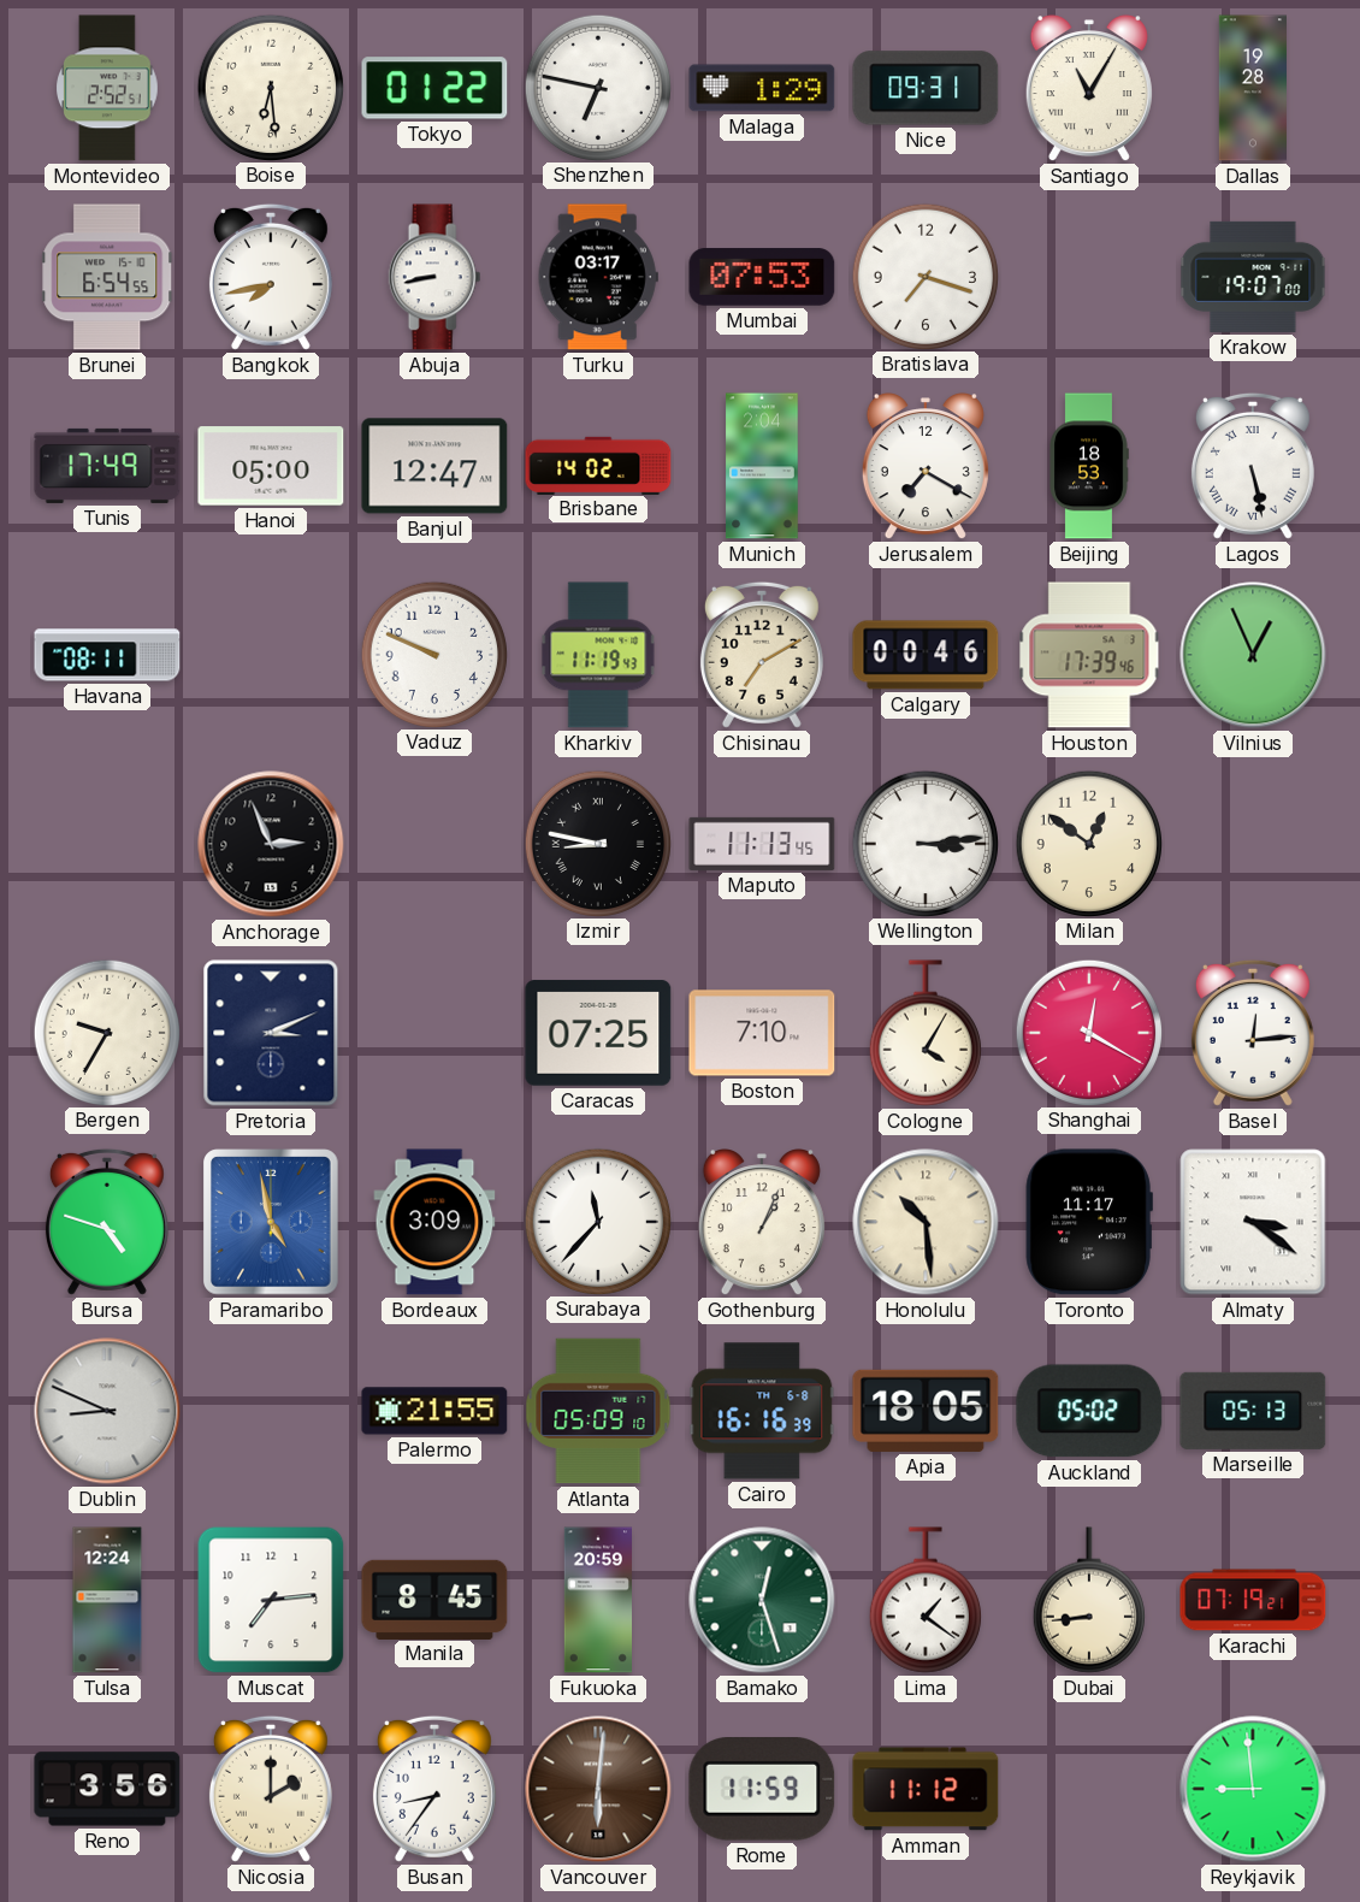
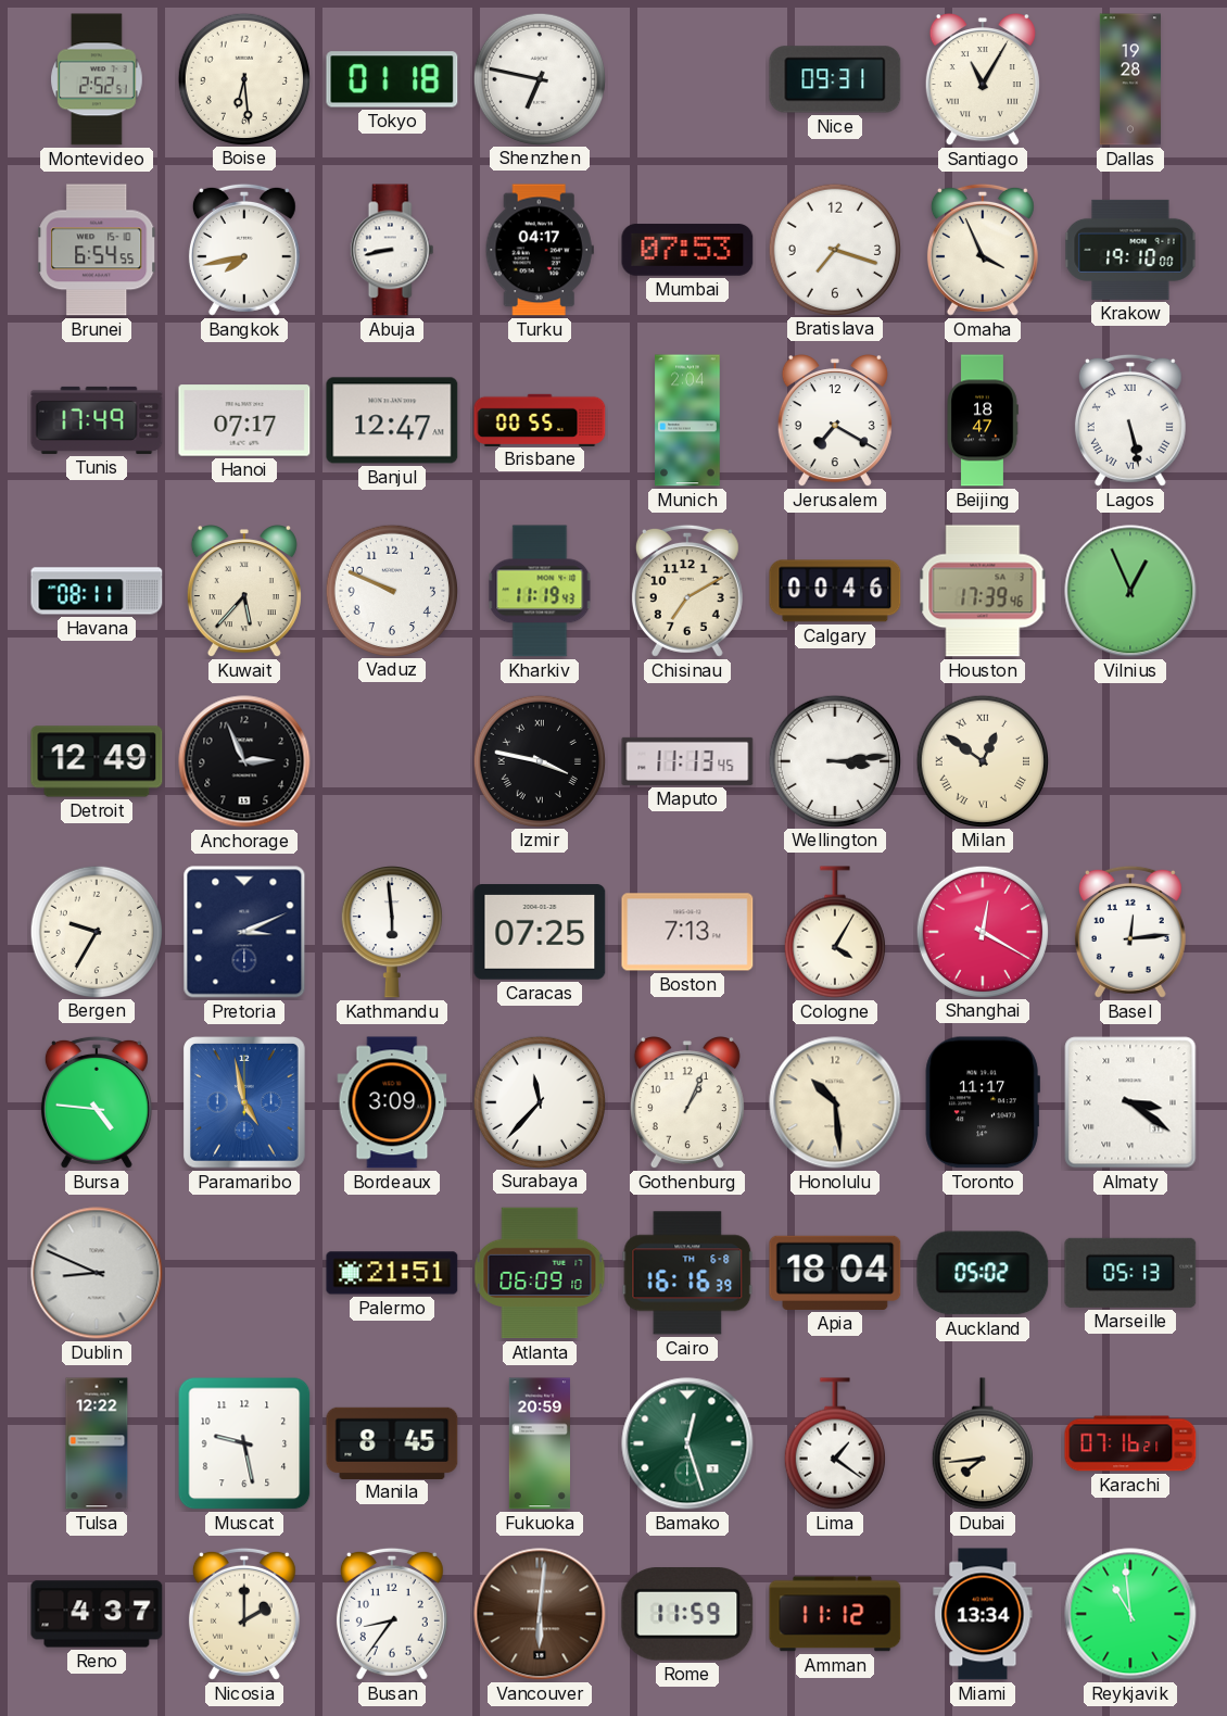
Tokyo: 01:22 -> 01:18 (392, 79)
Malaga: 1:29 -> none (762, 88)
Turku: 03:17 -> 04:17 (540, 250)
Omaha: none -> 3:56 (983, 250)
Krakow: 19:07 -> 19:10 (1130, 250)
Hanoi: 05:00 -> 07:17 (244, 420)
Brisbane: 14:02 -> 00:55 (540, 419)
Beijing: 18:53 -> 18:47 (983, 420)
Kuwait: none -> 5:37 (244, 592)
Detroit: none -> 12:49 (97, 761)
Izmir: 8:47 -> 3:47 (539, 760)
Milan numerals: Arabic -> Roman (982, 760)
Kathmandu: none -> 5:59 (392, 933)
Boston: 7:10 -> 7:13 (687, 932)
Bursa: 4:48 -> 4:46 (97, 1102)
Palermo: 21:55 -> 21:51 (392, 1273)
Atlanta: 05:09 -> 06:09 (540, 1273)
Apia: 18:05 -> 18:04 (835, 1273)
Tulsa: 12:24 -> 12:22 (97, 1443)
Muscat: 7:14 -> 9:28 (244, 1443)
Dubai: 8:44 -> 7:44 (983, 1443)
Karachi: 07:19 -> 07:16 (1130, 1443)
Reno: 3:56 -> 4:37 (97, 1614)
Miami: none -> 13:34 (983, 1614)
Reykjavik: 8:59 -> 10:59 (1130, 1614)
